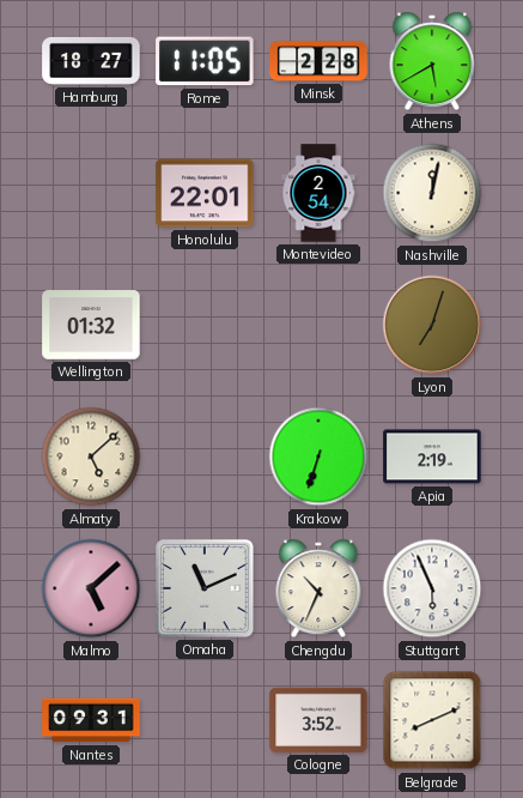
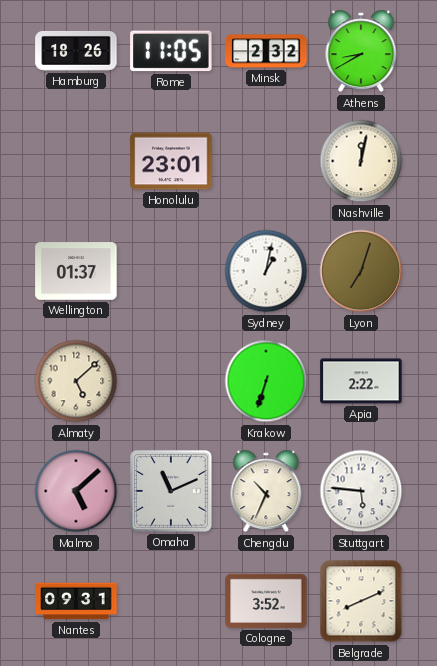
Hamburg: 18:27 -> 18:26 (76, 51)
Minsk: 2:28 -> 2:32 (266, 51)
Athens: 5:40 -> 8:40 (361, 51)
Honolulu: 22:01 -> 23:01 (171, 161)
Montevideo: 2:54 -> none (318, 193)
Wellington: 01:32 -> 01:37 (76, 271)
Sydney: none -> 1:02 (266, 271)
Apia: 2:19 -> 2:22 (361, 381)
Stuttgart: 5:56 -> 5:46 (361, 491)
